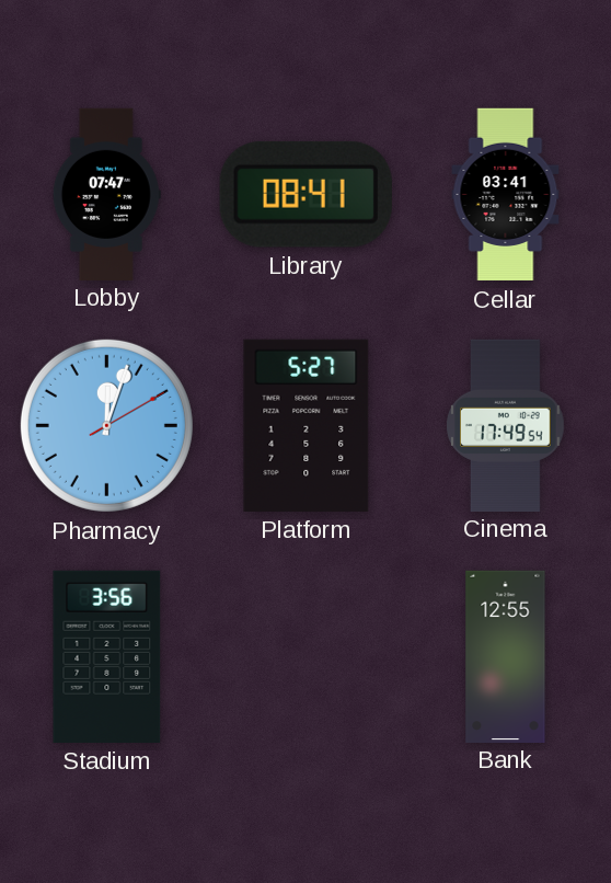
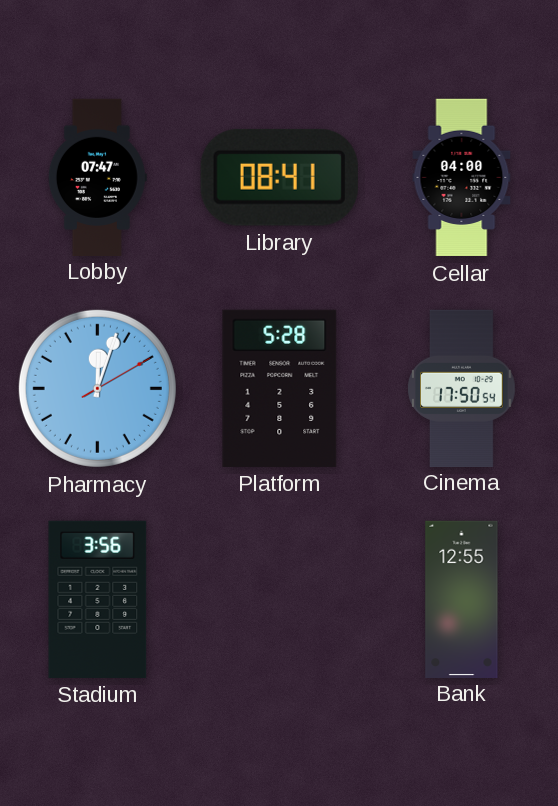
Cellar: 03:41 -> 04:00 (462, 178)
Platform: 5:27 -> 5:28 (280, 388)
Cinema: 17:49 -> 17:50 (462, 388)
